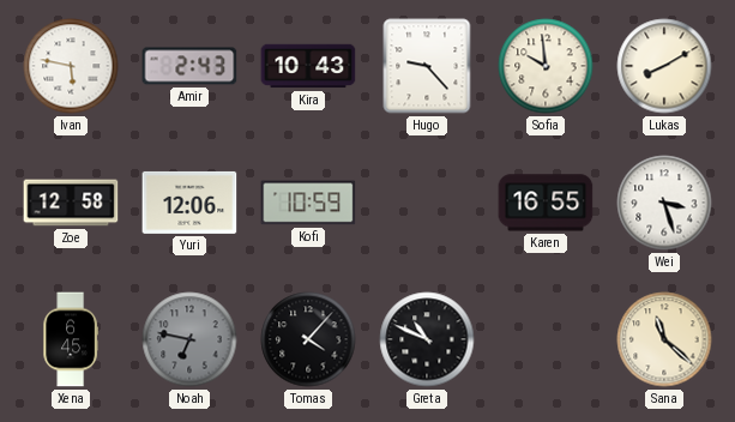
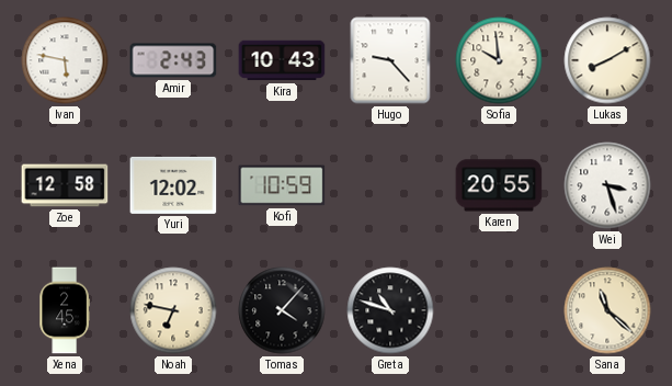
Yuri: 12:06 -> 12:02 (173, 185)
Karen: 16:55 -> 20:55 (499, 185)
Xena: 6:45 -> 2:45 (65, 310)
Noah dial: grey -> cream (173, 310)
Greta: 10:49 -> 10:48 (390, 310)
